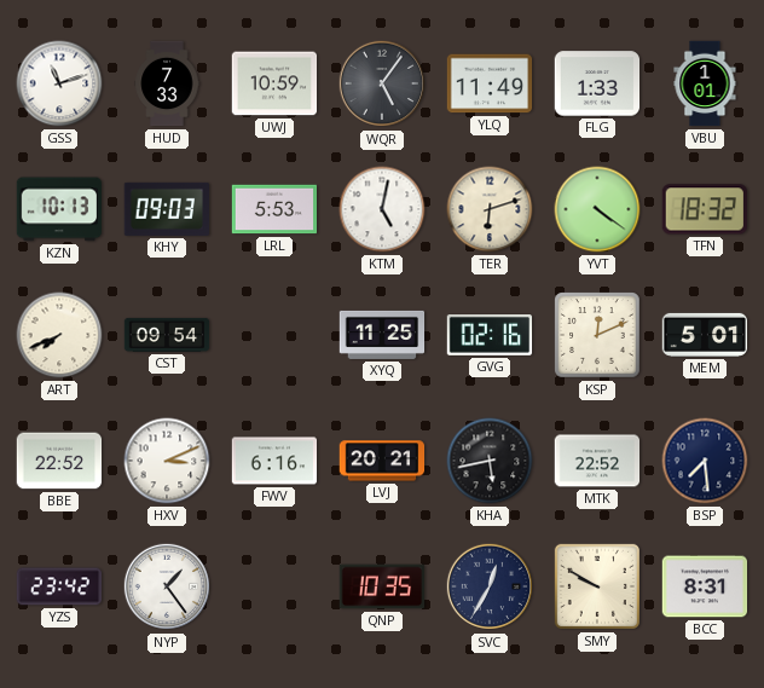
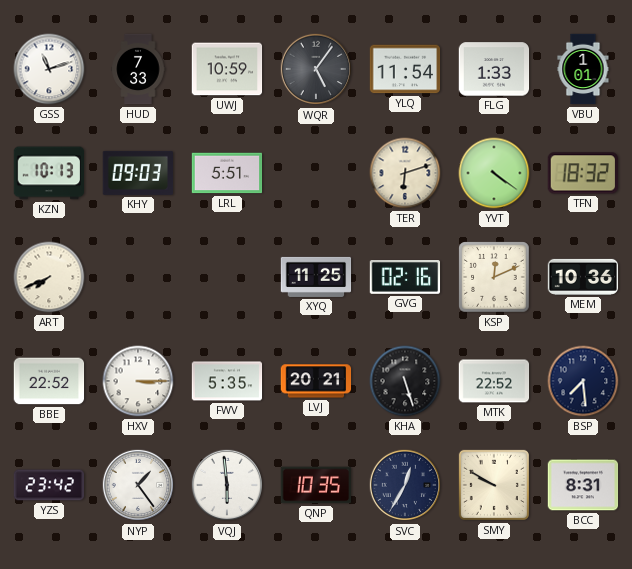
YLQ: 11:49 -> 11:54 (405, 69)
LRL: 5:53 -> 5:51 (227, 173)
KTM: 5:02 -> none (382, 209)
CST: 09:54 -> none (167, 335)
MEM: 5:01 -> 10:36 (583, 277)
HXV: 3:11 -> 3:15 (138, 381)
FWV: 6:16 -> 5:35 (227, 381)
KHA: 5:43 -> 5:27 (405, 381)
VQJ: none -> 5:59 (227, 485)
